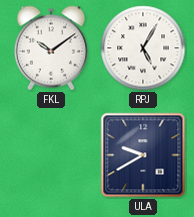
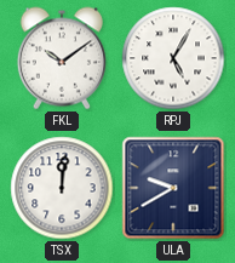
TSX: none -> 12:01 (62, 188)
